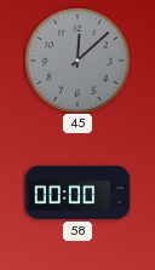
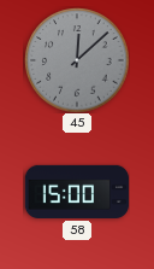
58: 00:00 -> 15:00 (77, 192)
